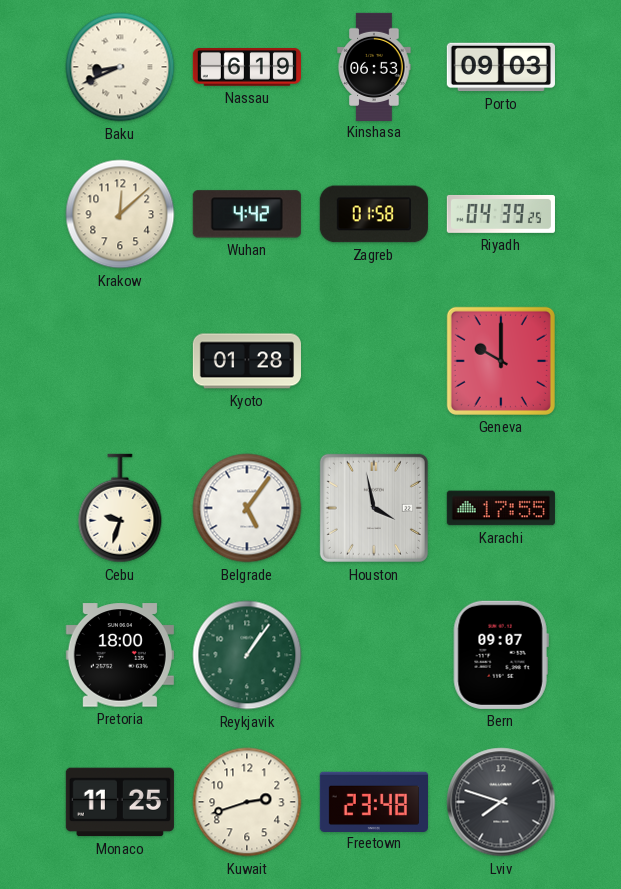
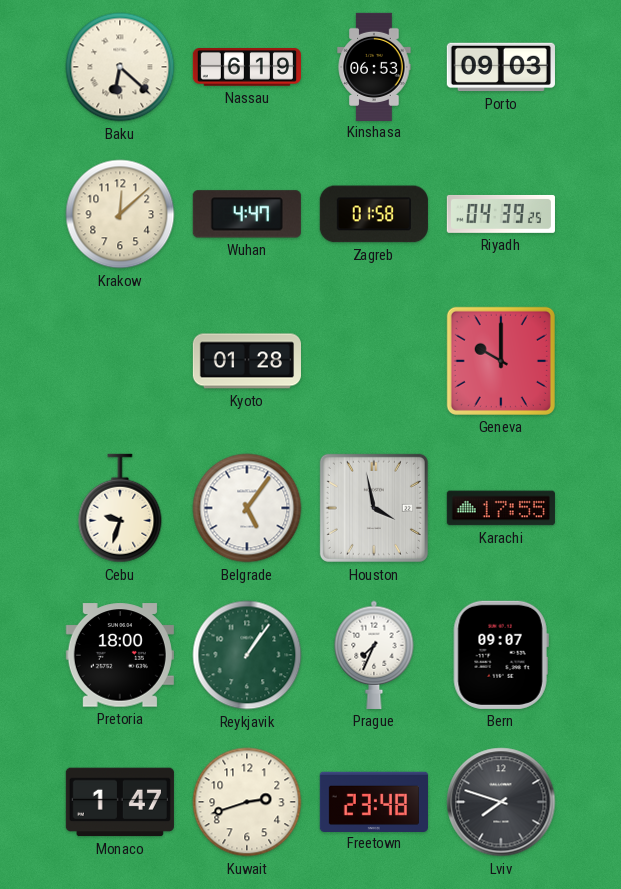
Baku: 8:41 -> 6:22 (120, 67)
Wuhan: 4:42 -> 4:47 (247, 214)
Prague: none -> 7:34 (374, 655)
Monaco: 11:25 -> 1:47 (120, 802)
